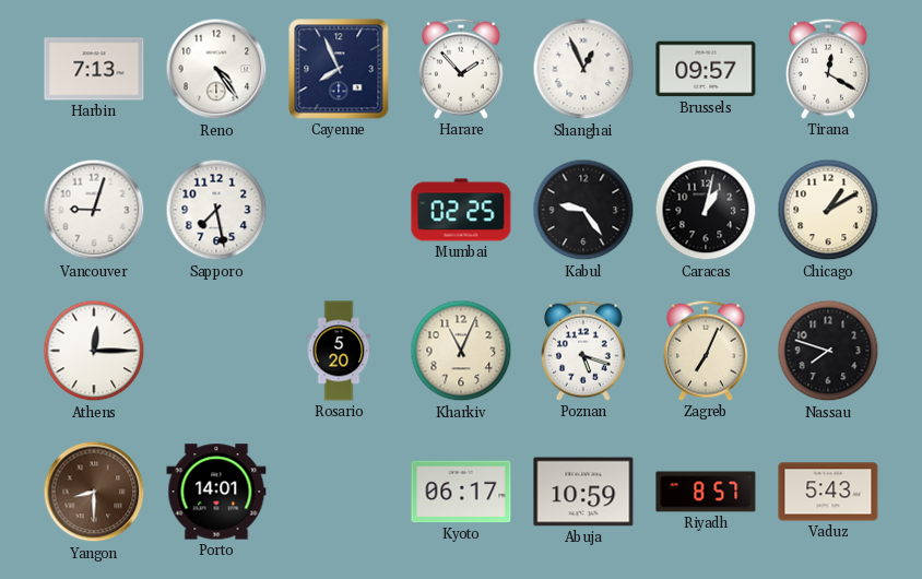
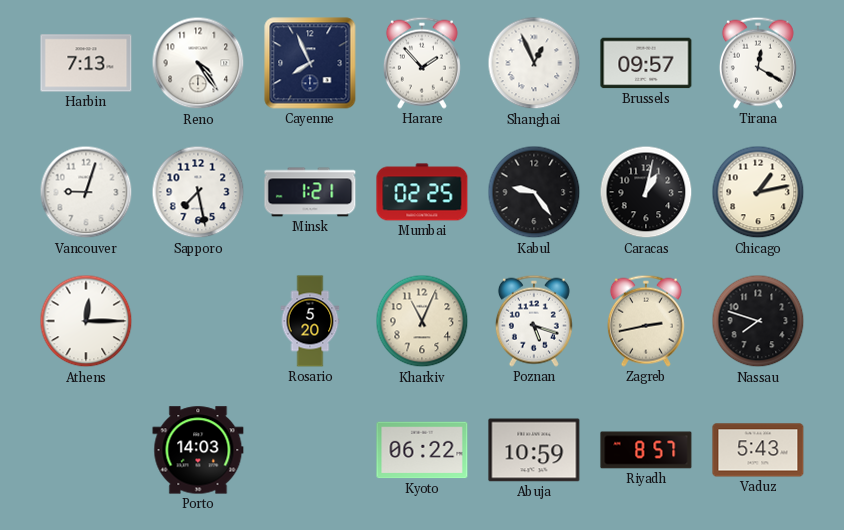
Minsk: none -> 1:21 (310, 192)
Chicago: 1:10 -> 1:13 (758, 192)
Zagreb: 7:04 -> 2:43 (646, 321)
Yangon: 8:30 -> none (94, 492)
Porto: 14:01 -> 14:03 (198, 450)
Kyoto: 06:17 -> 06:22 (422, 450)
